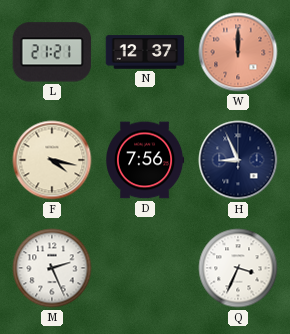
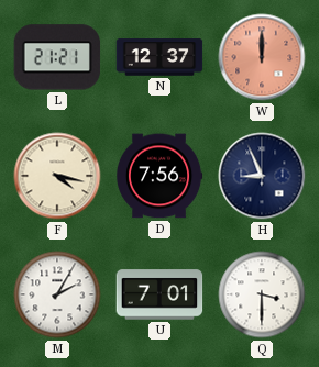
M: 2:26 -> 2:05 (57, 294)
U: none -> 7:01 (159, 294)
Q: 3:34 -> 3:30 (262, 294)
